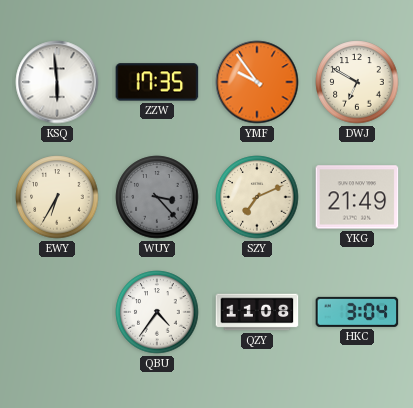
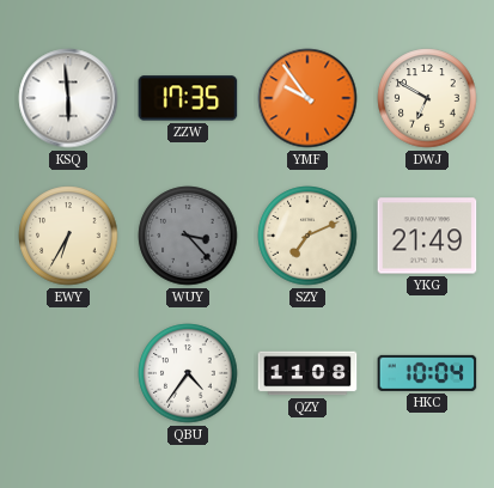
HKC: 3:04 -> 10:04 (427, 373)
